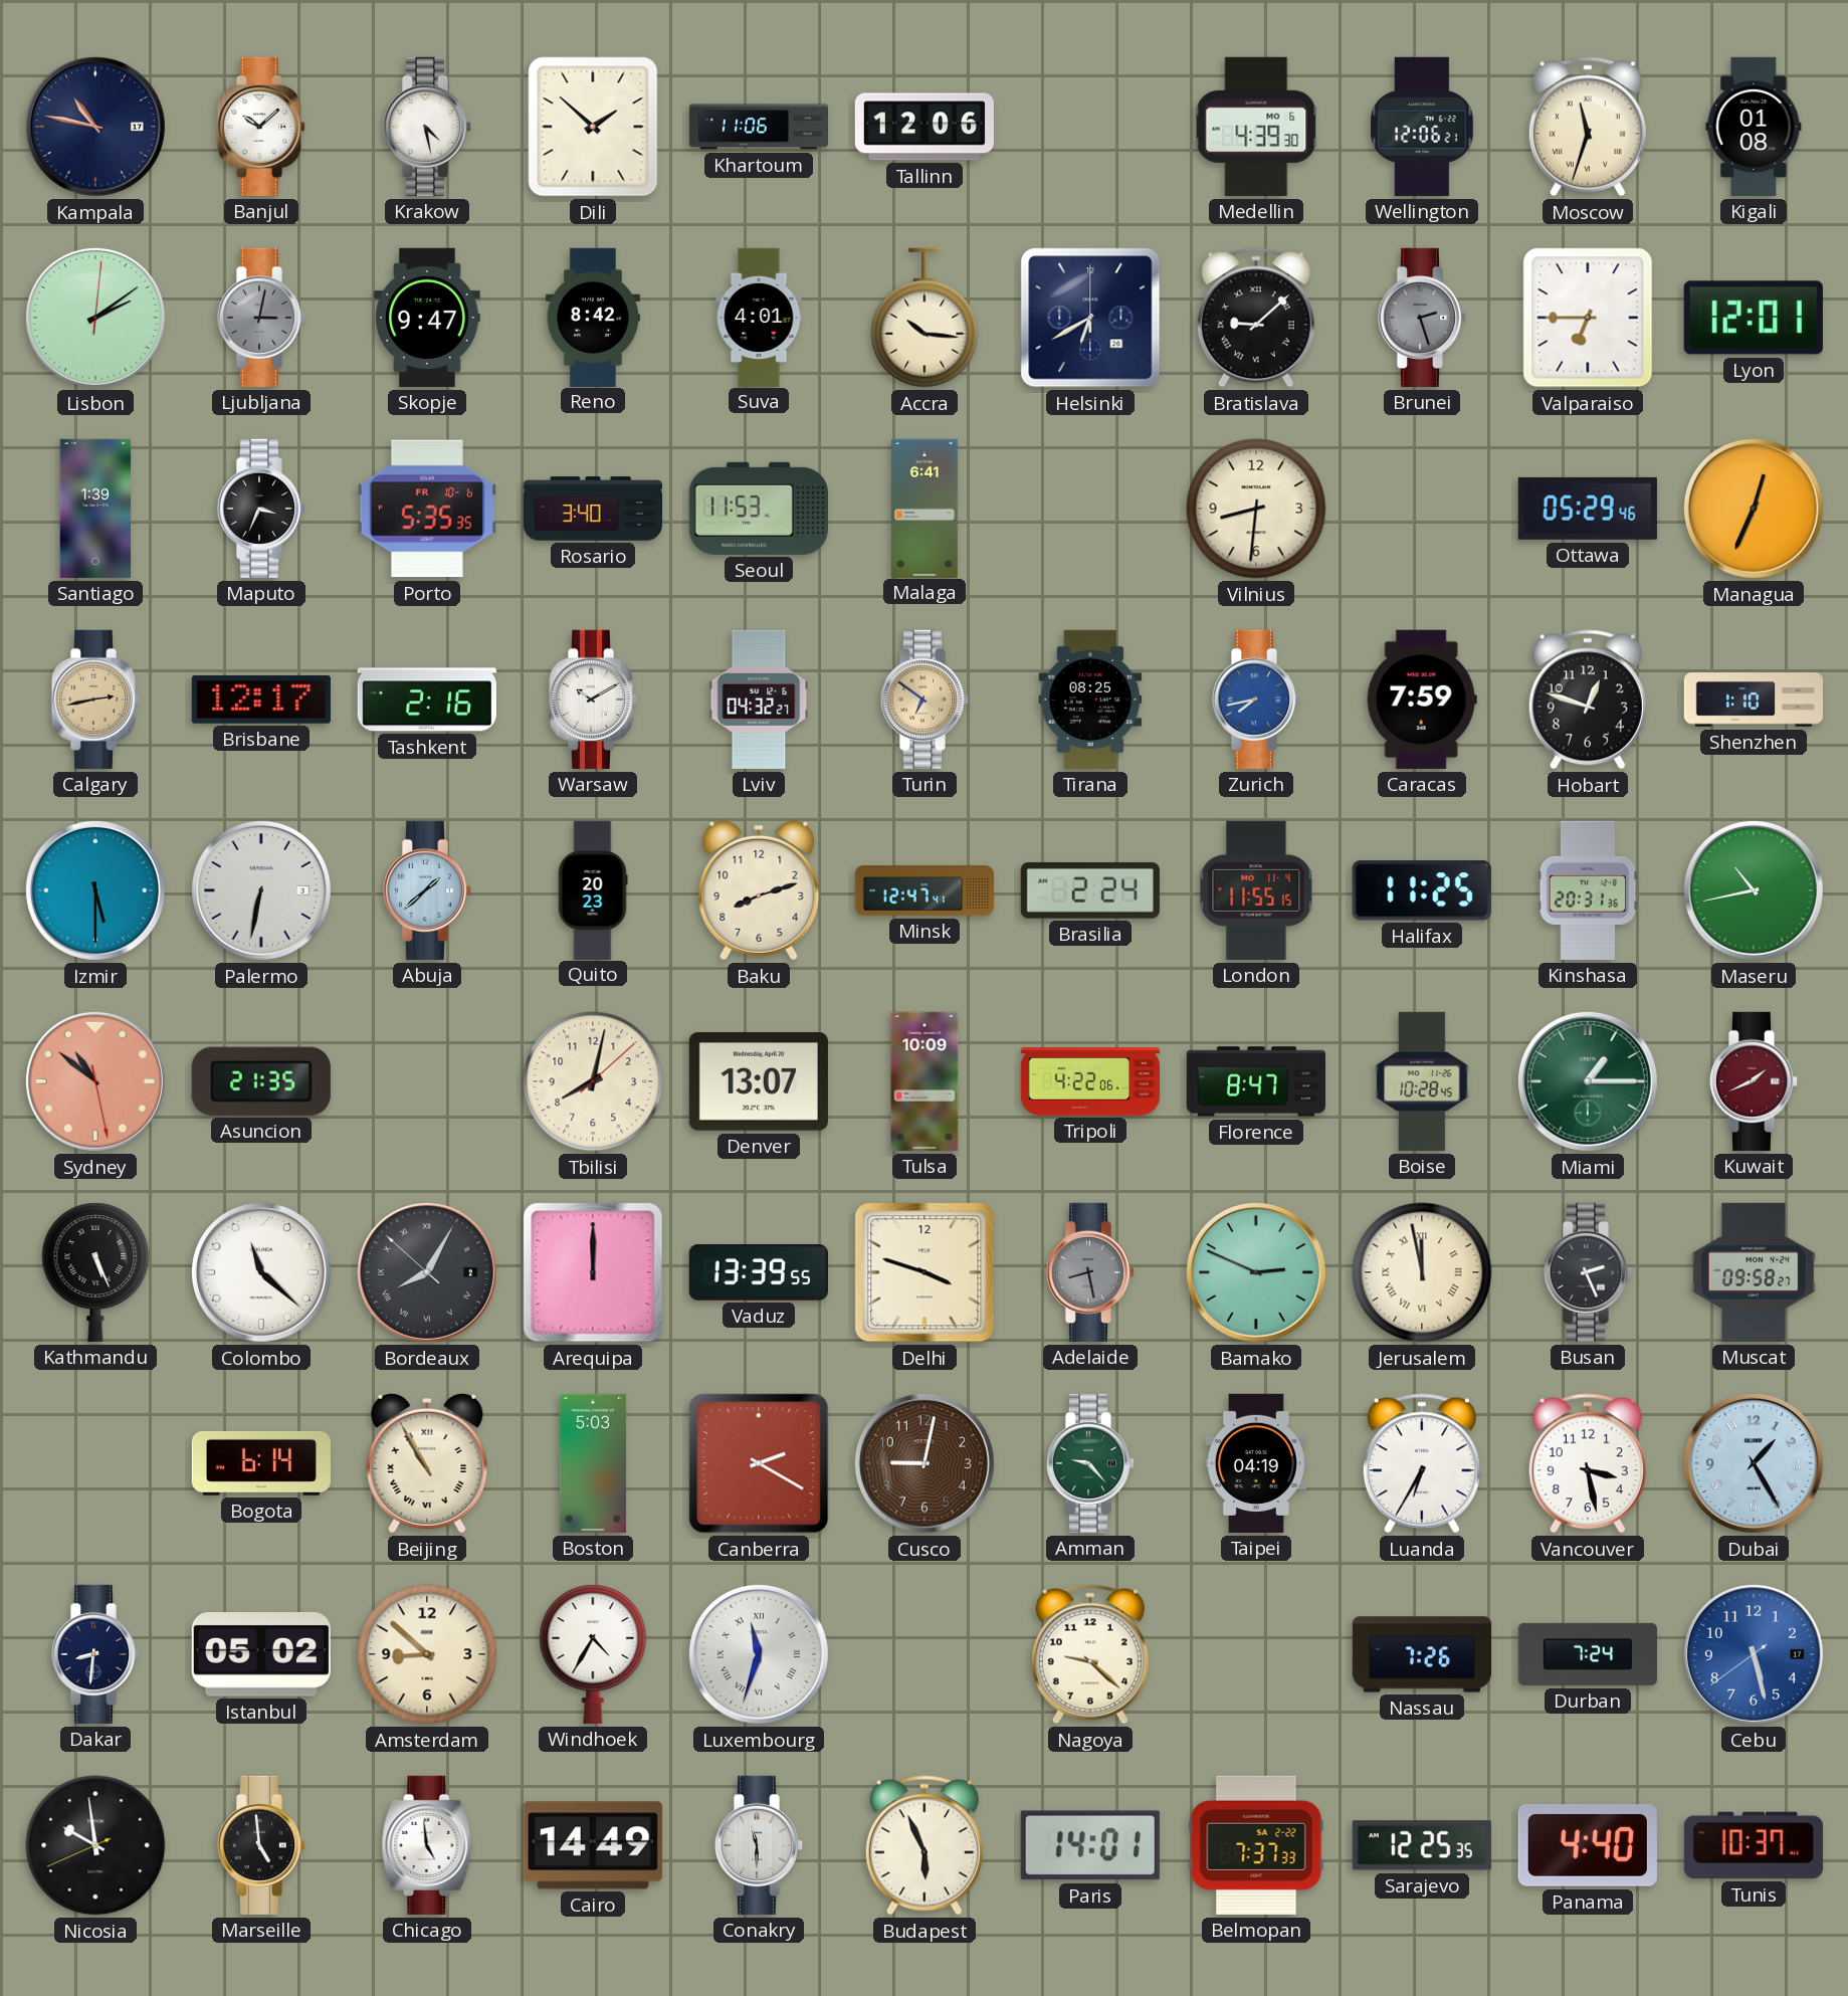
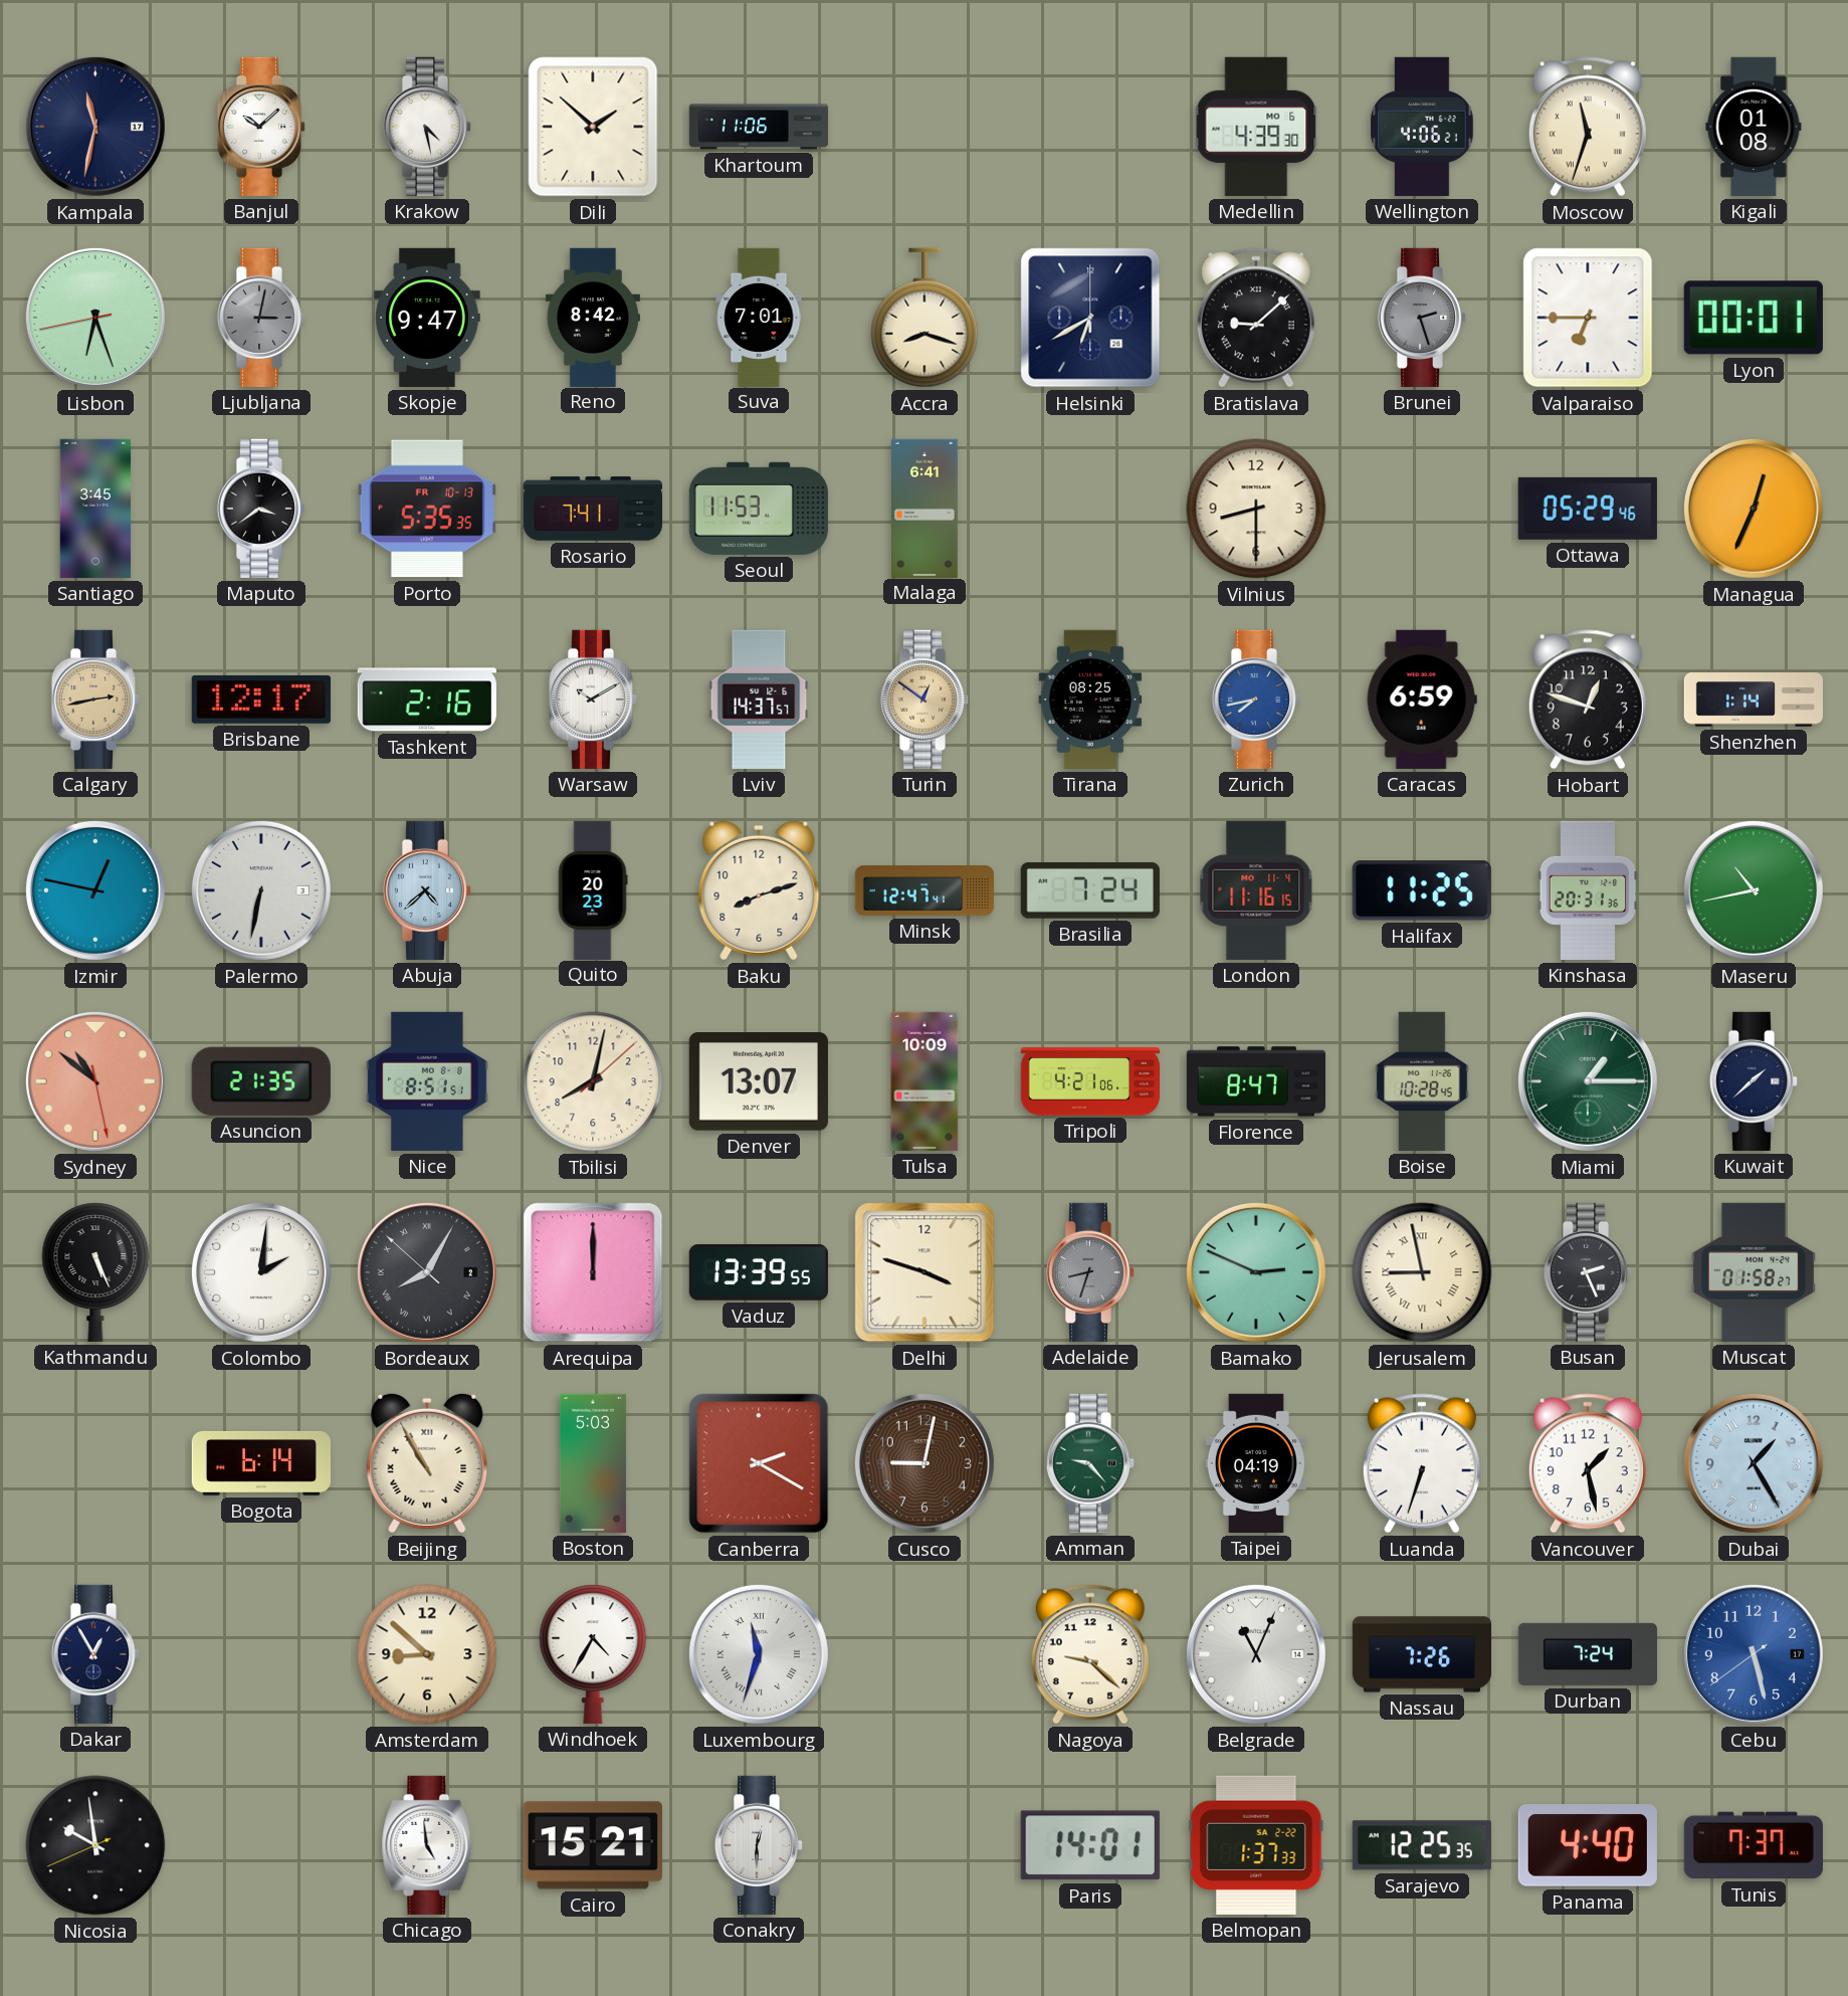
Kampala: 10:47 -> 11:32 (95, 127)
Tallinn: 12:06 -> none (925, 127)
Wellington: 12:06 -> 4:06 (1422, 127)
Lisbon: 2:09 -> 6:26 (95, 318)
Suva: 4:01 -> 7:01 (759, 317)
Accra: 10:16 -> 8:18 (925, 318)
Lyon: 12:01 -> 00:01 (1754, 318)
Santiago: 1:39 -> 3:45 (95, 509)
Maputo: 3:34 -> 3:39 (261, 509)
Porto date: FR 10-6 -> FR 10-13 (427, 509)
Rosario: 3:40 -> 7:41 (592, 509)
Vilnius: 8:31 -> 8:30 (1256, 509)
Lviv: 04:32 -> 14:37 (759, 700)
Turin: 6:51 -> 12:51 (925, 700)
Caracas: 7:59 -> 6:59 (1422, 700)
Shenzhen: 1:10 -> 1:14 (1753, 700)
Izmir: 5:30 -> 12:47 (95, 890)
Abuja: 1:38 -> 4:38 (427, 890)
Brasilia: 2:24 -> 7:24 (1090, 890)
London: 11:55 -> 11:16 (1256, 890)
Nice: none -> 8:51 (427, 1081)
Tripoli: 4:22 -> 4:21 (1089, 1081)
Kuwait: 1:41 -> 1:38 (1754, 1081)
Kuwait dial: burgundy -> navy (1754, 1081)
Colombo: 11:22 -> 2:01 (261, 1272)
Adelaide: 8:28 -> 8:33 (1090, 1272)
Jerusalem: 11:58 -> 8:58 (1422, 1272)
Muscat: 09:58 -> 01:58 (1754, 1272)
Luanda: 6:35 -> 6:33 (1422, 1463)
Vancouver: 3:28 -> 1:28 (1588, 1463)
Dakar: 8:31 -> 12:55 (95, 1654)
Istanbul: 05:02 -> none (261, 1655)
Belgrade: none -> 11:04 (1256, 1654)
Marseille: 4:59 -> none (261, 1845)
Cairo: 14:49 -> 15:21 (593, 1845)
Conakry: 11:30 -> 12:30 (759, 1845)
Budapest: 5:56 -> none (925, 1845)
Belmopan: 7:37 -> 1:37 (1256, 1845)
Tunis: 10:37 -> 7:37 (1754, 1845)
